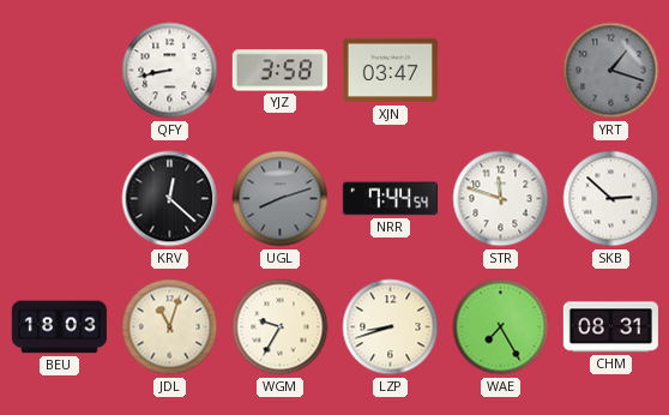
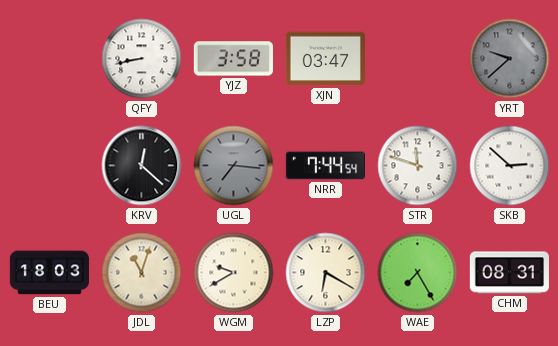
YRT: 1:18 -> 9:38 (510, 59)
UGL: 8:12 -> 7:16 (234, 166)
WGM: 9:35 -> 9:40 (234, 273)
LZP: 8:42 -> 6:20 (326, 273)
